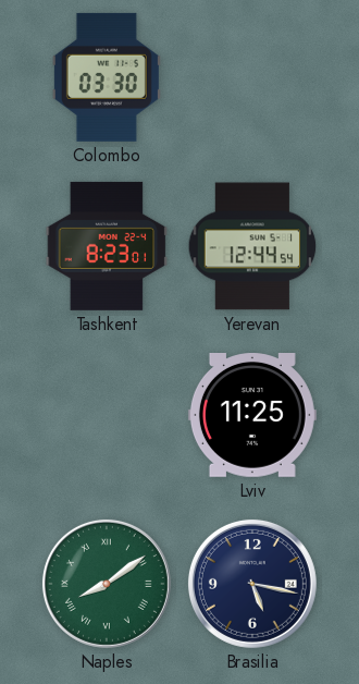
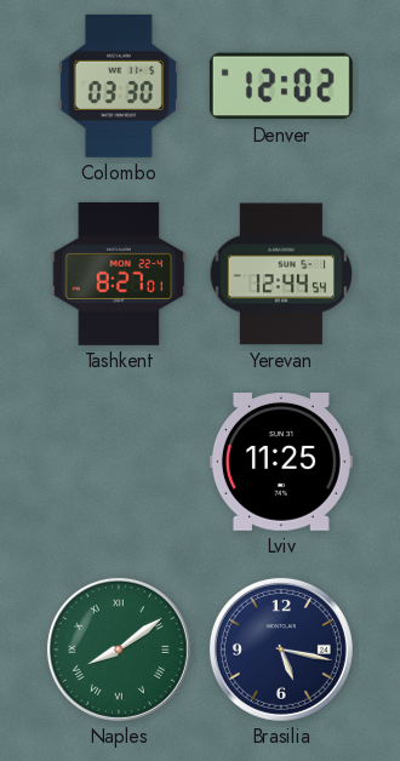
Denver: none -> 12:02 (281, 86)
Tashkent: 8:23 -> 8:27 (119, 274)
